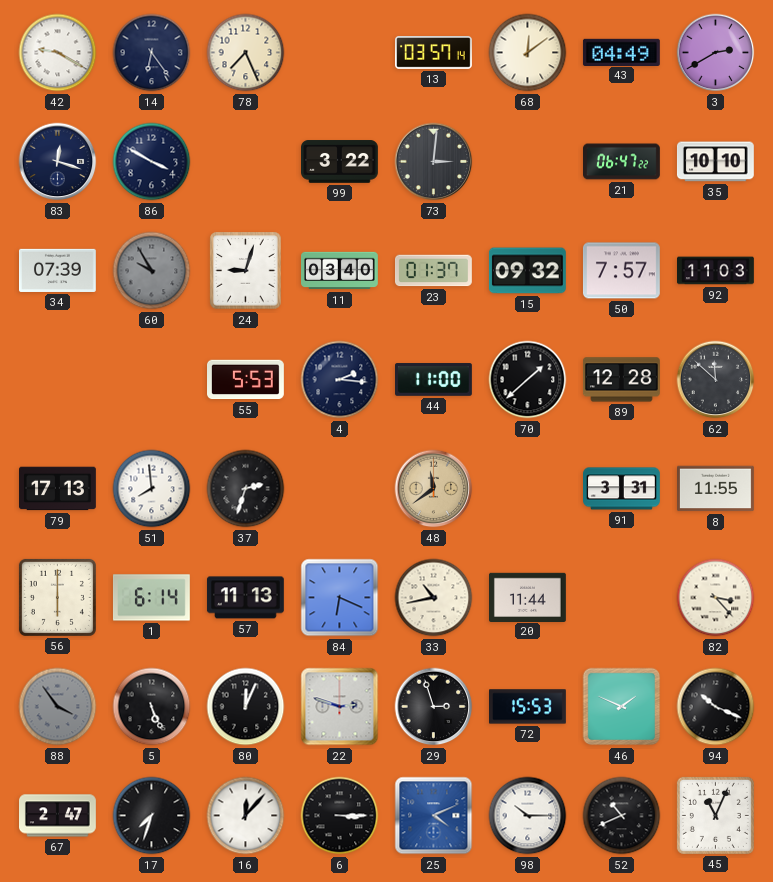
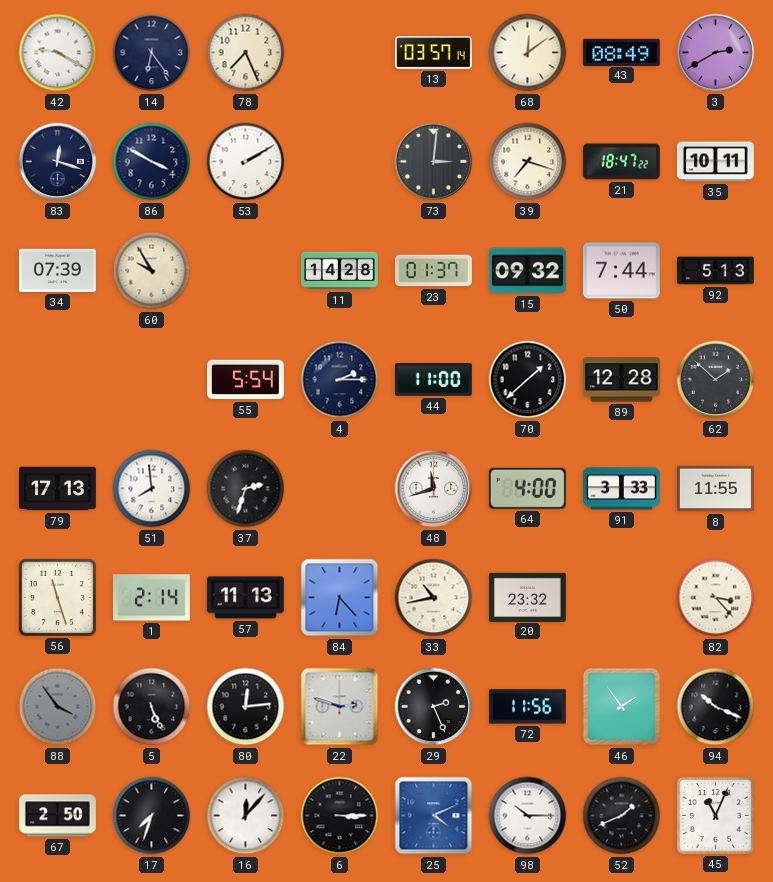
43: 04:49 -> 08:49 (621, 52)
53: none -> 2:10 (246, 162)
99: 3:22 -> none (340, 162)
39: none -> 7:18 (528, 162)
21: 06:47 -> 18:47 (622, 162)
35: 10:10 -> 10:11 (716, 162)
60 dial: grey -> cream (152, 271)
24: 9:03 -> none (246, 271)
11: 03:40 -> 14:28 (340, 271)
50: 7:57 -> 7:44 (621, 271)
92: 11:03 -> 5:13 (716, 271)
55: 5:53 -> 5:54 (246, 380)
4: 2:16 -> 2:15 (340, 380)
62: 11:52 -> 1:52 (716, 380)
48: 11:39 -> 11:42 (434, 489)
48 dial: champagne -> white (434, 489)
64: none -> 4:00 (527, 488)
91: 3:31 -> 3:33 (622, 489)
56: 6:00 -> 11:27 (57, 597)
1: 6:14 -> 2:14 (152, 598)
84: 6:19 -> 6:23 (340, 598)
20: 11:44 -> 23:32 (528, 597)
80: 12:04 -> 12:14 (246, 707)
29: 2:57 -> 2:26 (434, 707)
72: 15:53 -> 11:56 (528, 707)
46: 1:49 -> 1:54 (622, 707)
67: 2:47 -> 2:50 (58, 816)
52: 10:41 -> 1:41 (622, 816)
